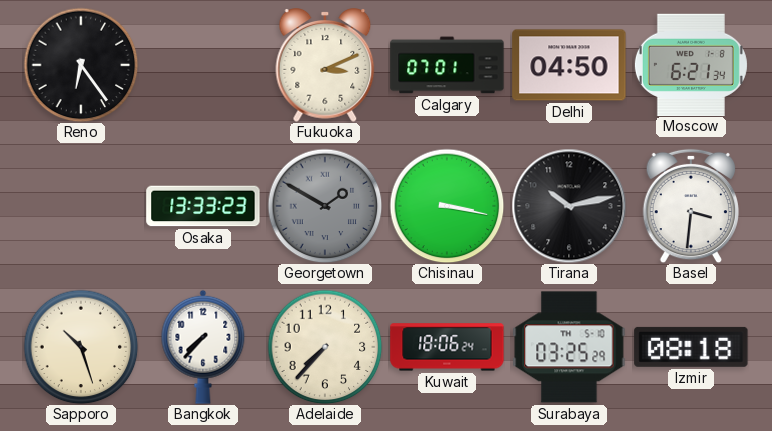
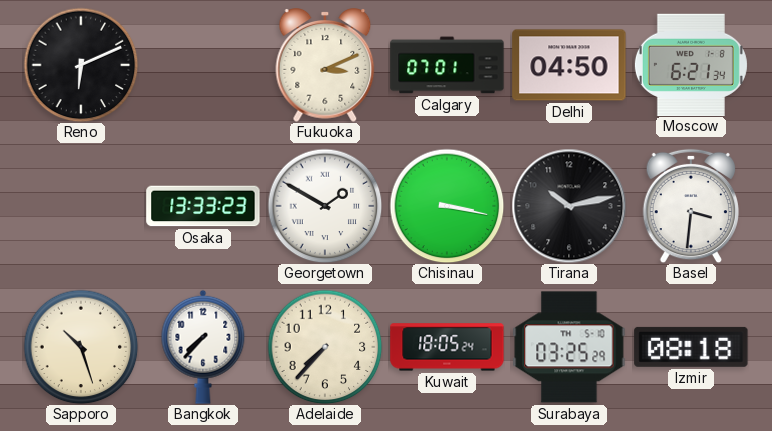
Reno: 6:24 -> 6:11 (81, 65)
Georgetown dial: grey -> white (325, 206)
Kuwait: 18:06 -> 18:05 (447, 347)
